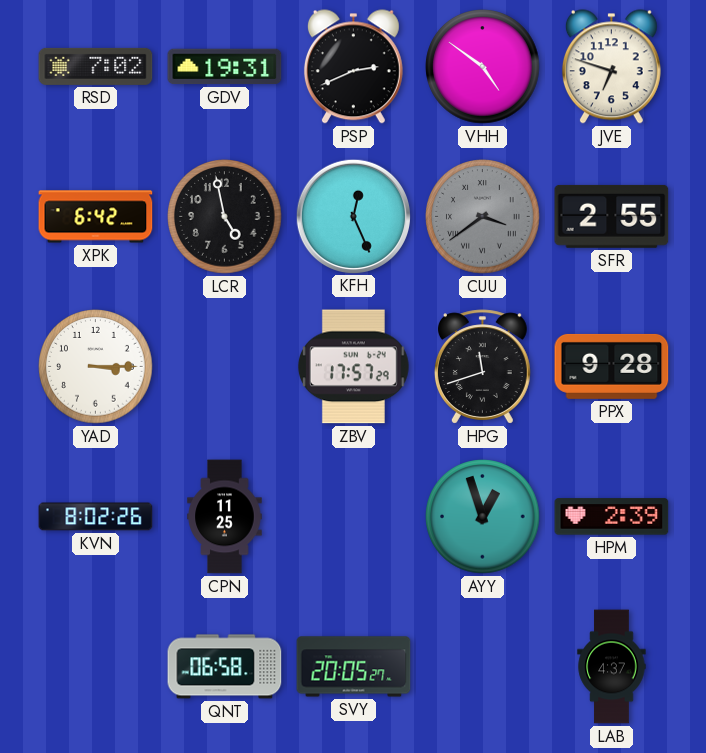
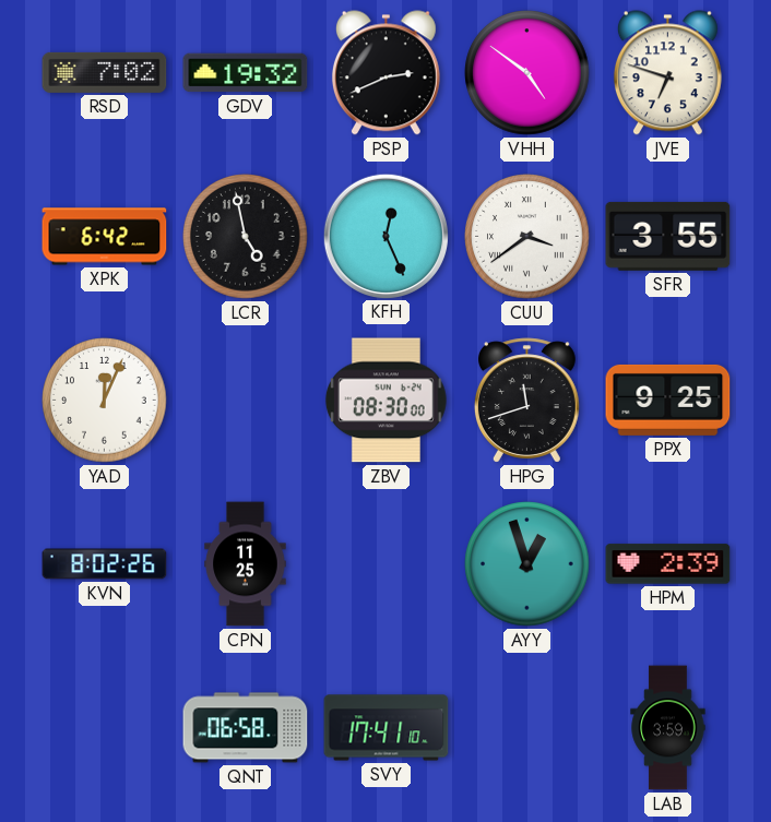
GDV: 19:31 -> 19:32 (246, 73)
CUU dial: grey -> white (527, 237)
SFR: 2:55 -> 3:55 (668, 236)
YAD: 3:15 -> 12:04 (105, 401)
ZBV: 17:57 -> 08:30 (385, 401)
PPX: 9:28 -> 9:25 (668, 400)
SVY: 20:05 -> 17:41 (387, 728)
LAB: 4:37 -> 3:59 (668, 728)
